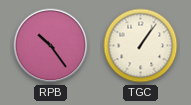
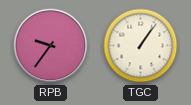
RPB: 10:24 -> 9:36 (51, 46)
